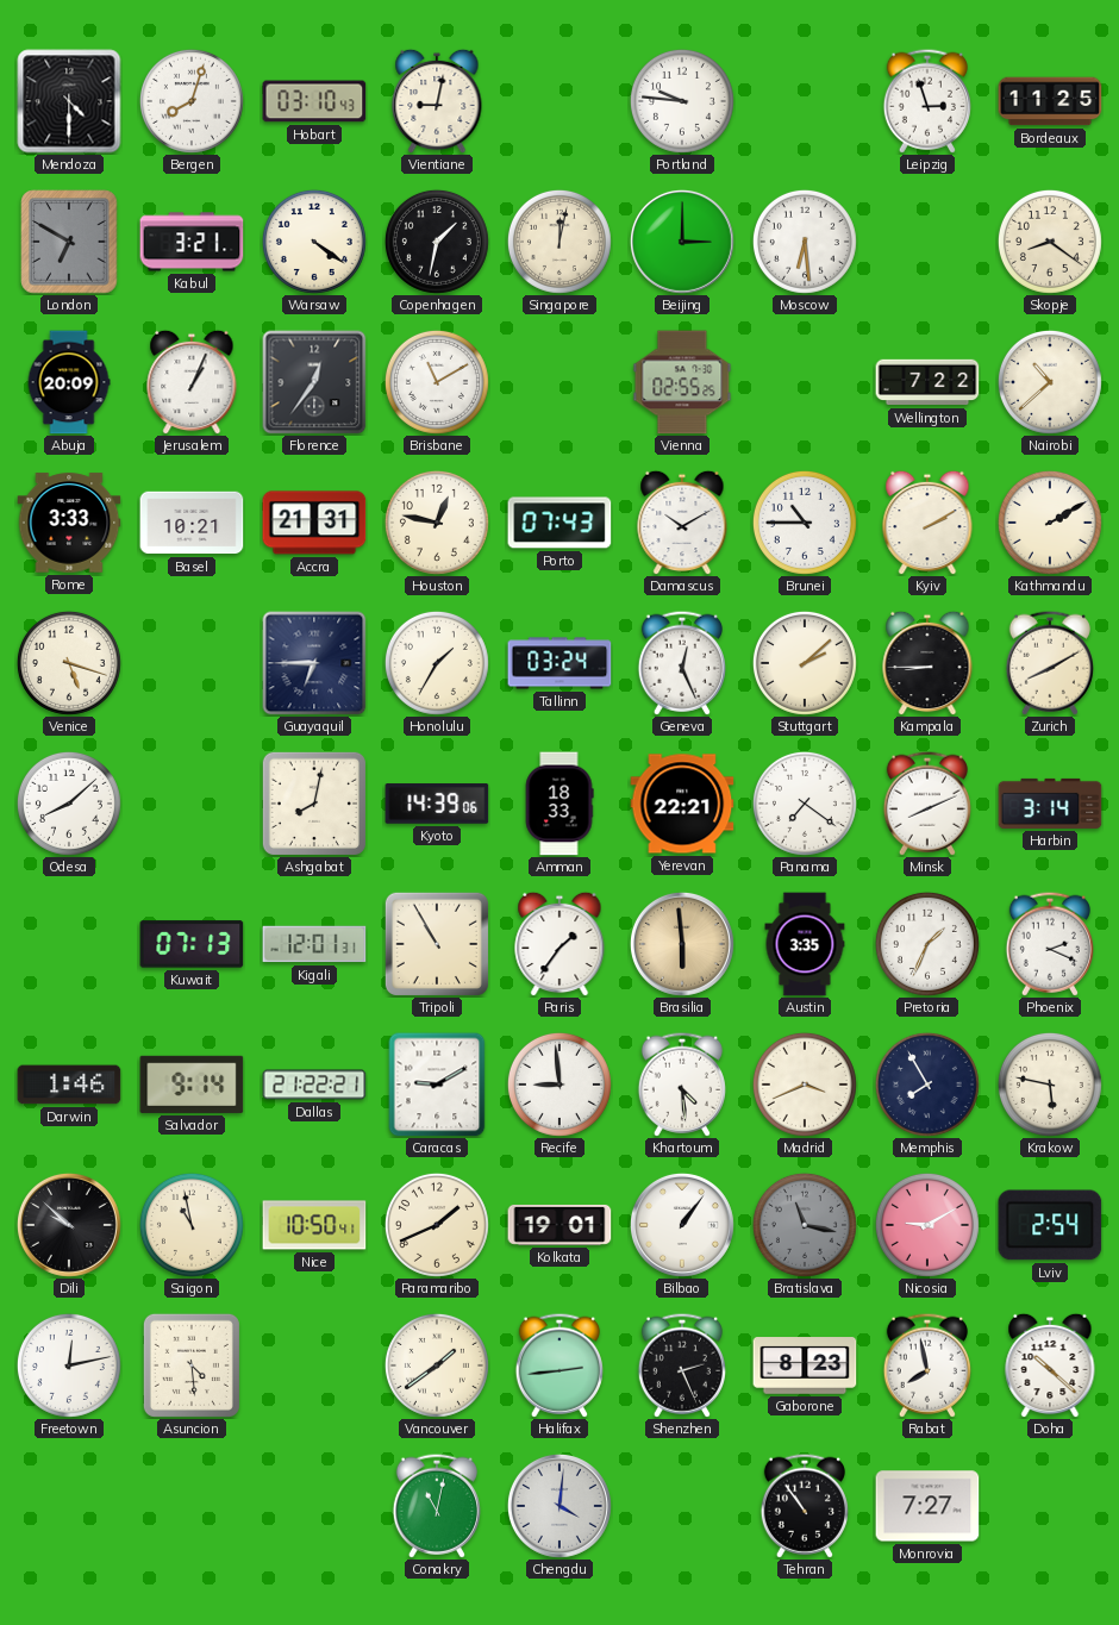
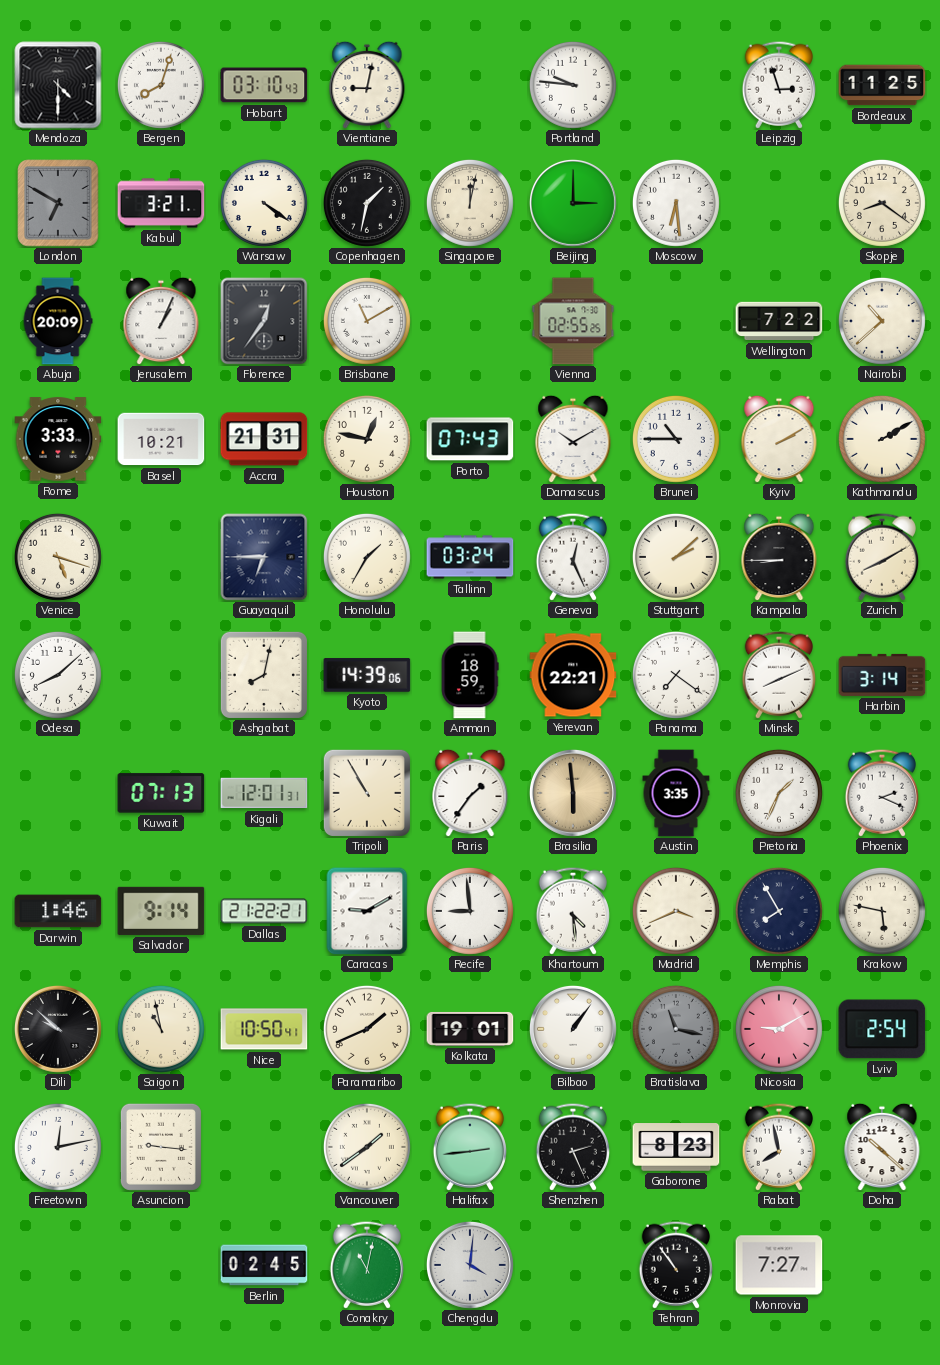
Amman: 18:33 -> 18:59 (470, 675)
Asuncion: 4:29 -> 9:16 (161, 1147)
Berlin: none -> 02:45 (264, 1265)
